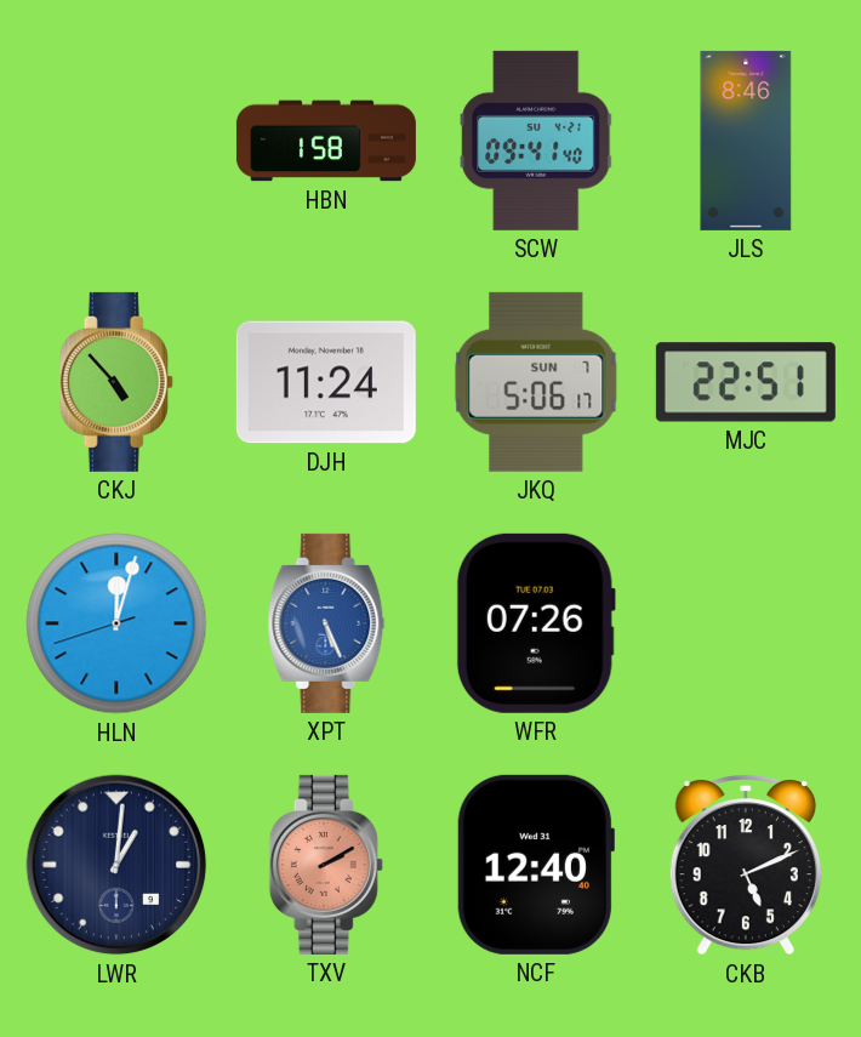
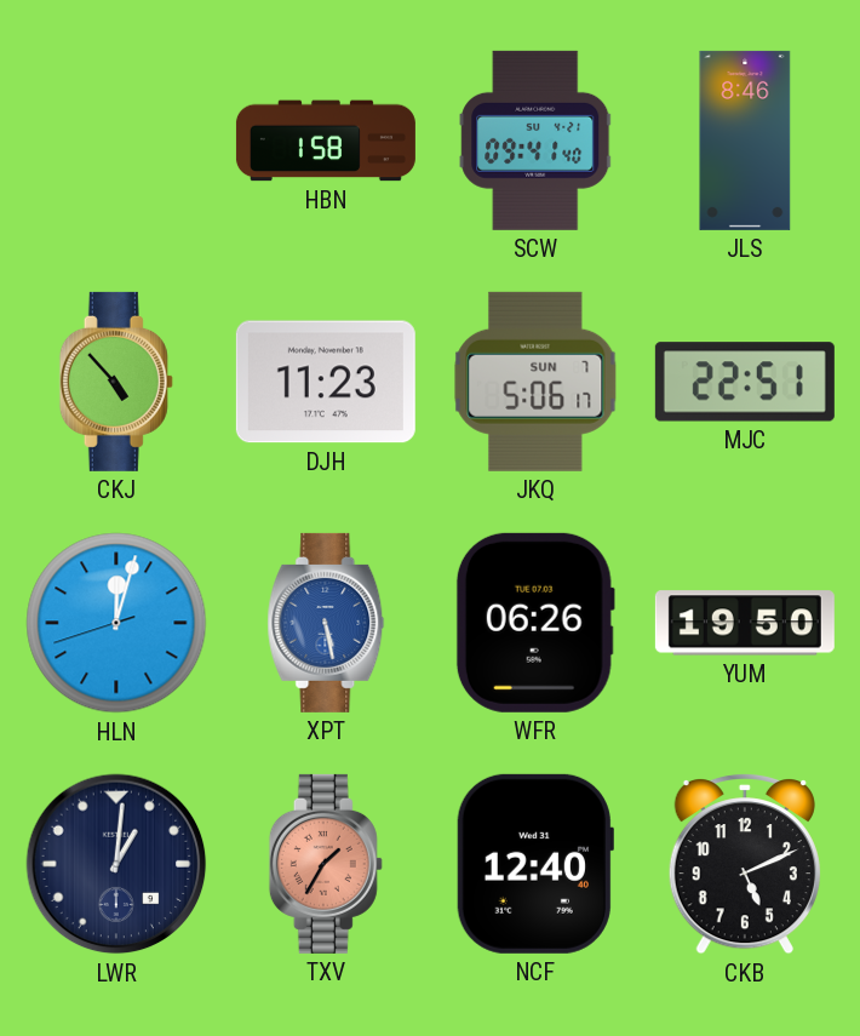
DJH: 11:24 -> 11:23 (326, 382)
XPT: 5:26 -> 5:28 (326, 623)
WFR: 07:26 -> 06:26 (535, 623)
YUM: none -> 19:50 (745, 623)
TXV: 2:10 -> 1:35 (326, 864)
